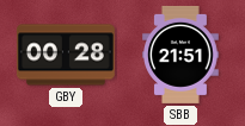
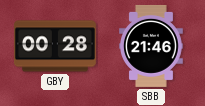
SBB: 21:51 -> 21:46 (151, 46)
